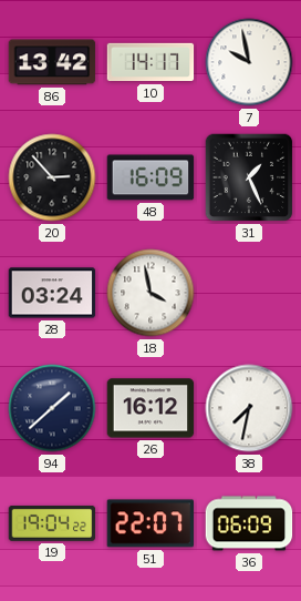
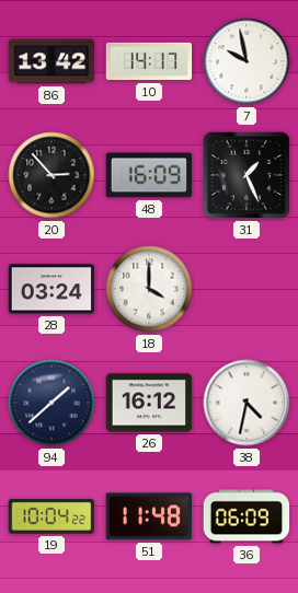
18: 3:58 -> 4:00 (149, 289)
38: 7:32 -> 4:32 (247, 403)
19: 19:04 -> 10:04 (51, 516)
51: 22:07 -> 11:48 (148, 516)
